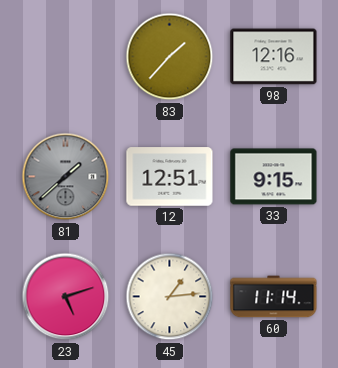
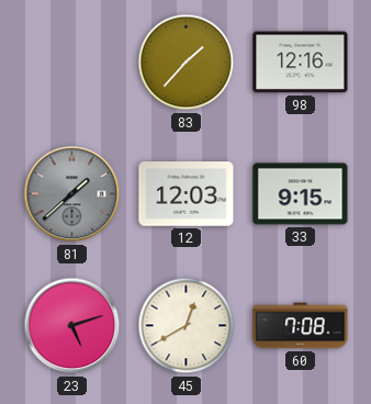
12: 12:51 -> 12:03 (187, 194)
45: 1:14 -> 12:40 (187, 326)
60: 11:14 -> 7:08 (301, 326)
